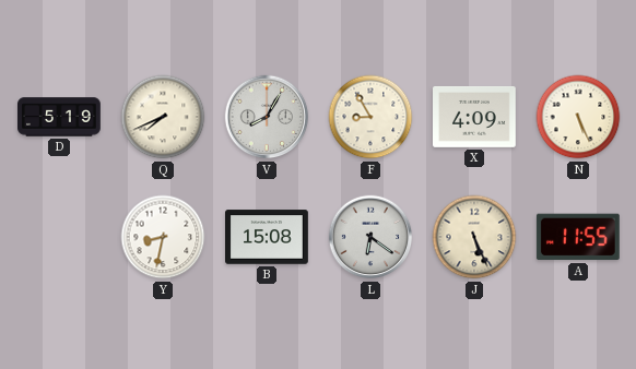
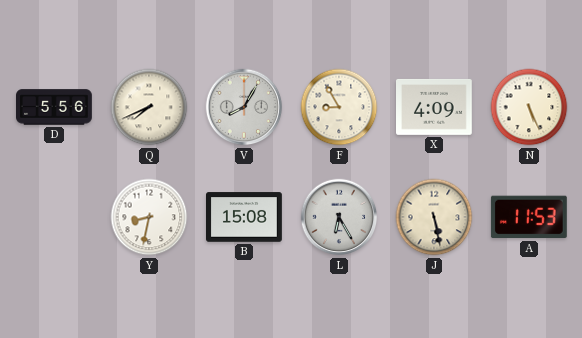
D: 5:19 -> 5:56 (55, 107)
L: 6:21 -> 6:25 (339, 217)
J: 5:26 -> 5:28 (434, 217)
A: 11:55 -> 11:53 (529, 217)
